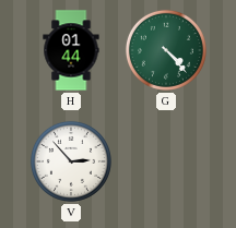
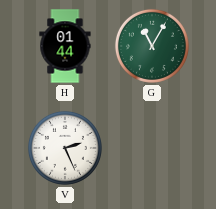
G: 4:23 -> 11:05 (152, 46)
V: 2:53 -> 2:26 (65, 148)
